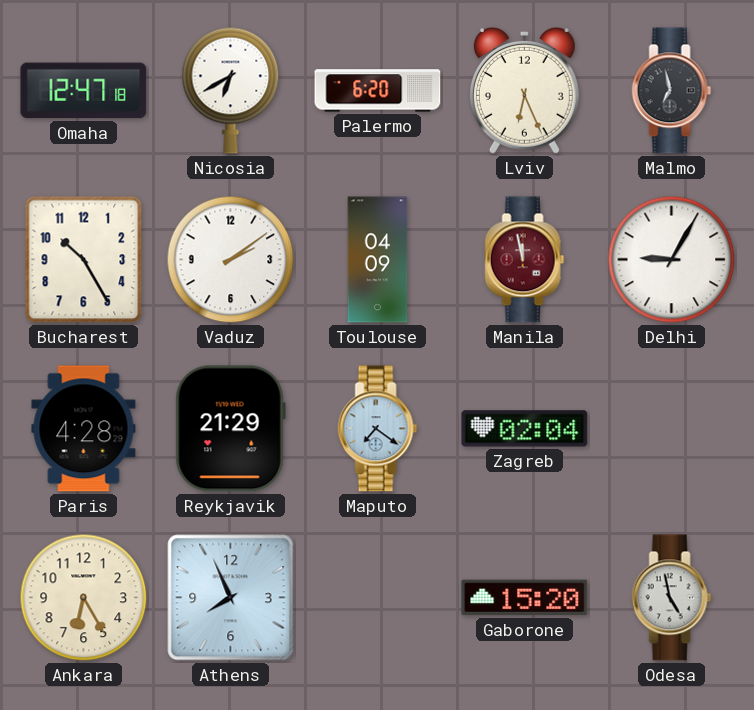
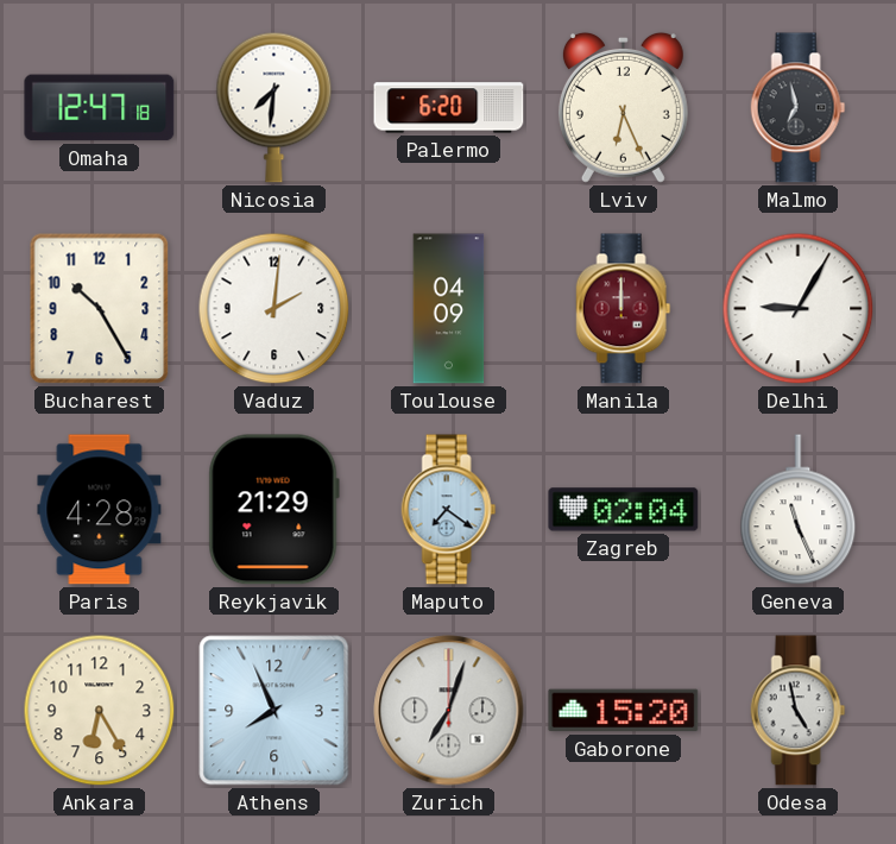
Nicosia: 6:40 -> 7:31 (275, 107)
Vaduz: 2:09 -> 2:01 (275, 309)
Manila: 11:58 -> 12:00 (624, 309)
Geneva: none -> 11:26 (799, 510)
Zurich: none -> 7:03 (449, 711)
